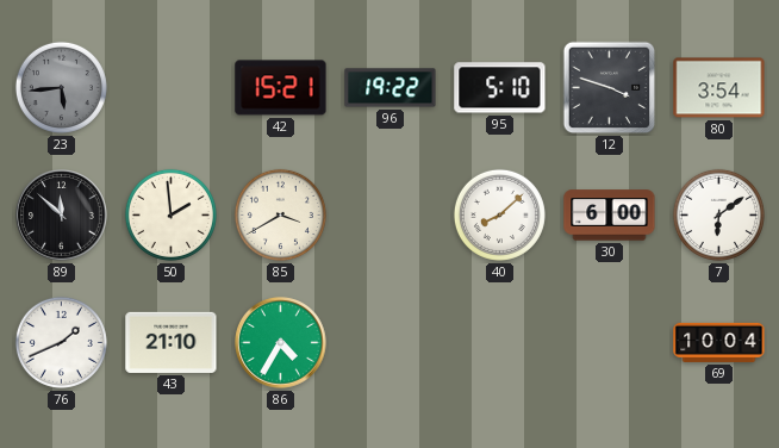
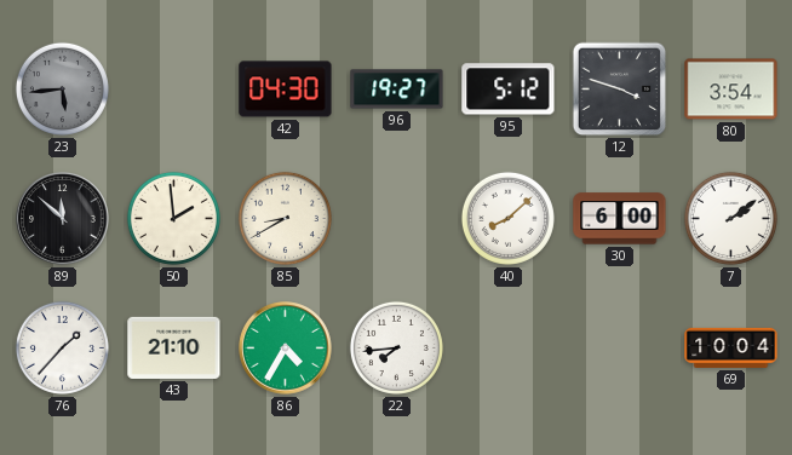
42: 15:21 -> 04:30 (286, 90)
96: 19:22 -> 19:27 (397, 90)
95: 5:10 -> 5:12 (509, 90)
85: 3:40 -> 8:40 (285, 218)
7: 6:09 -> 2:09 (730, 218)
76: 1:41 -> 1:37 (62, 347)
22: none -> 7:44 (396, 347)
